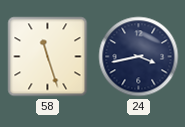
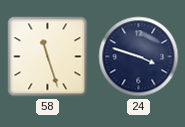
24: 3:43 -> 3:48 (139, 57)
